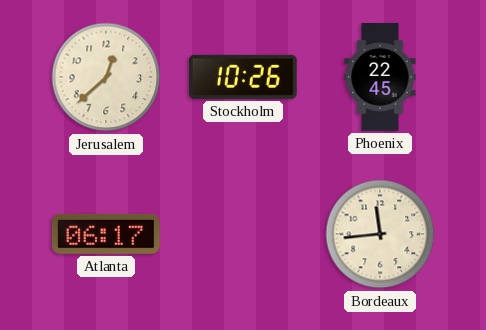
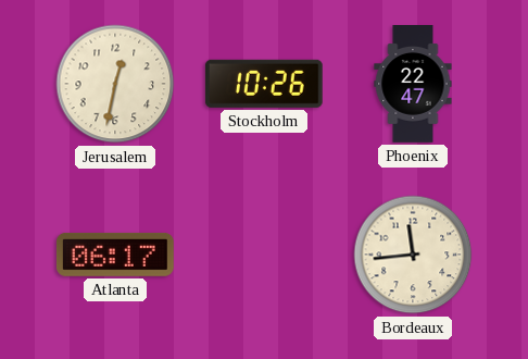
Jerusalem: 12:38 -> 12:32 (115, 84)
Phoenix: 22:45 -> 22:47 (413, 85)
